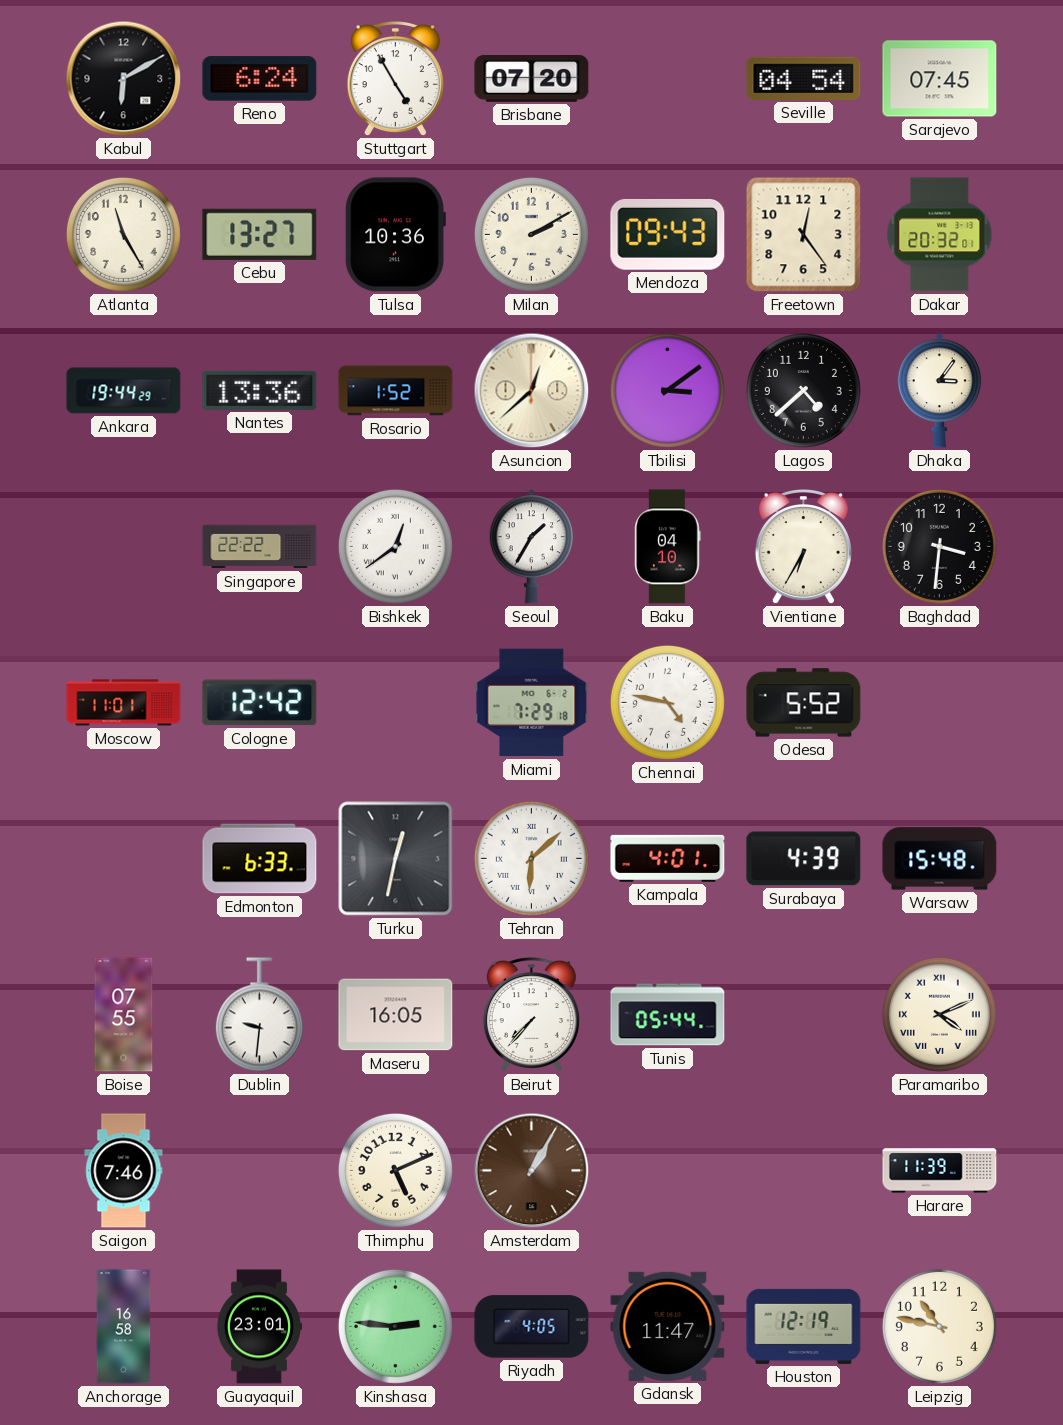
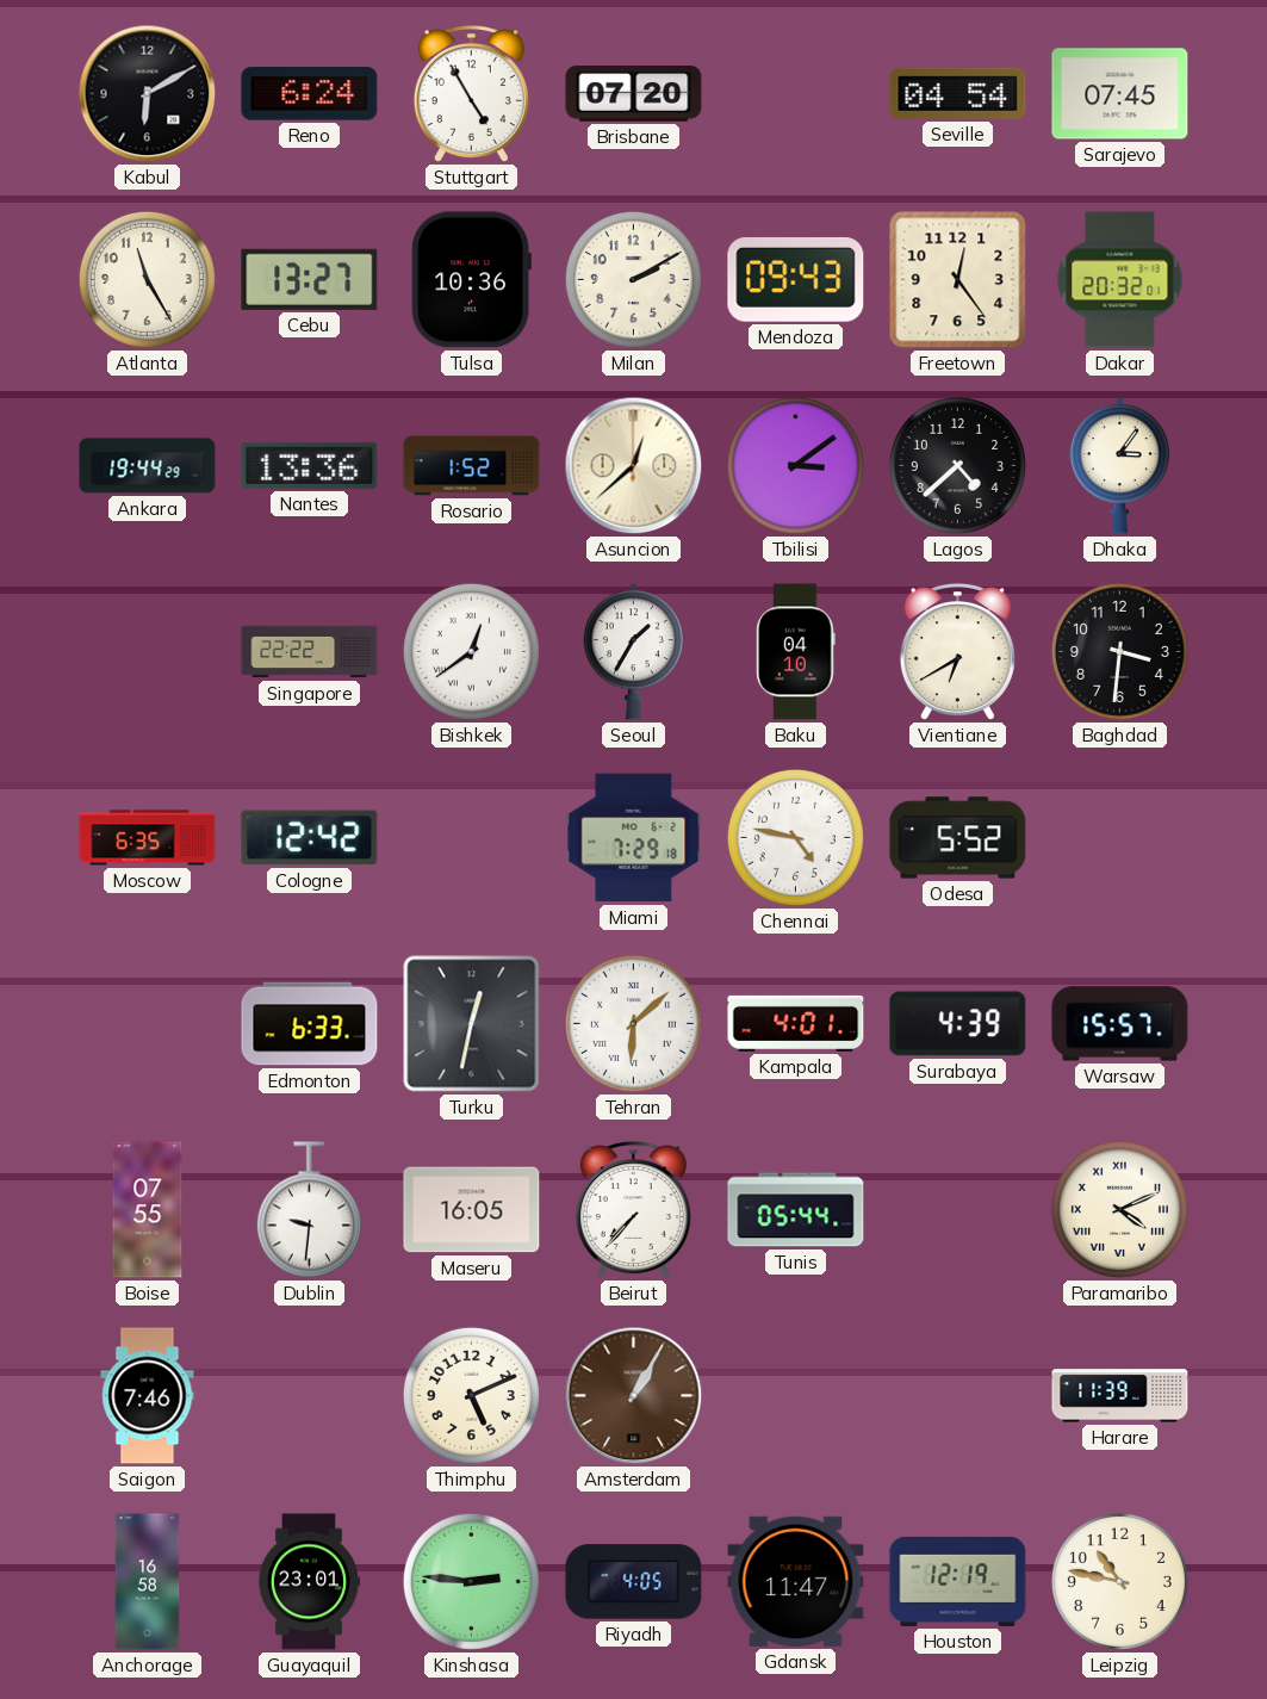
Vientiane: 6:35 -> 6:40 (957, 653)
Moscow: 11:01 -> 6:35 (148, 838)
Warsaw: 15:48 -> 15:57 (1120, 1024)
